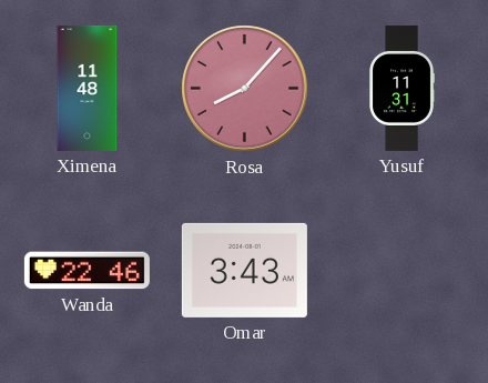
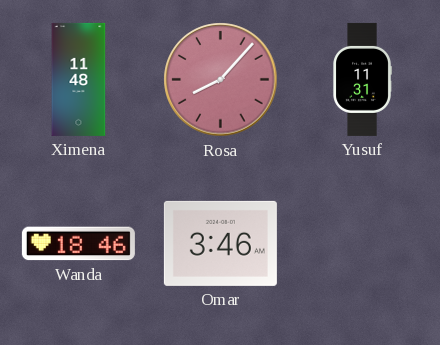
Wanda: 22:46 -> 18:46 (78, 244)
Omar: 3:43 -> 3:46 (220, 243)
